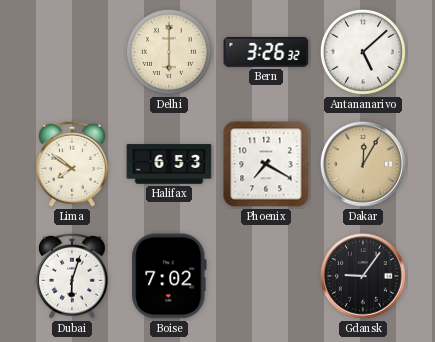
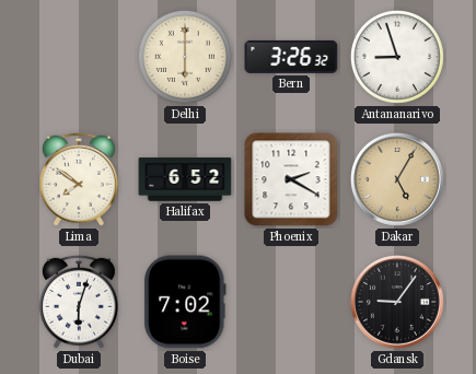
Antananarivo: 5:08 -> 8:57 (397, 57)
Halifax: 6:53 -> 6:52 (185, 179)
Phoenix: 7:20 -> 2:20 (291, 179)
Dakar: 12:05 -> 5:05 (397, 179)
